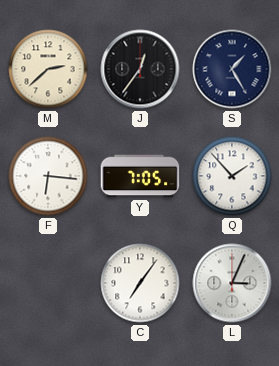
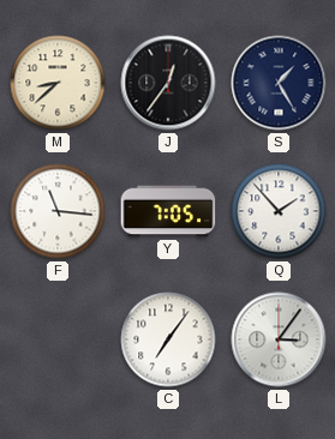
M: 2:38 -> 8:38 (58, 83)
F: 6:16 -> 11:16 (58, 211)
L: 3:04 -> 3:06 (279, 339)
